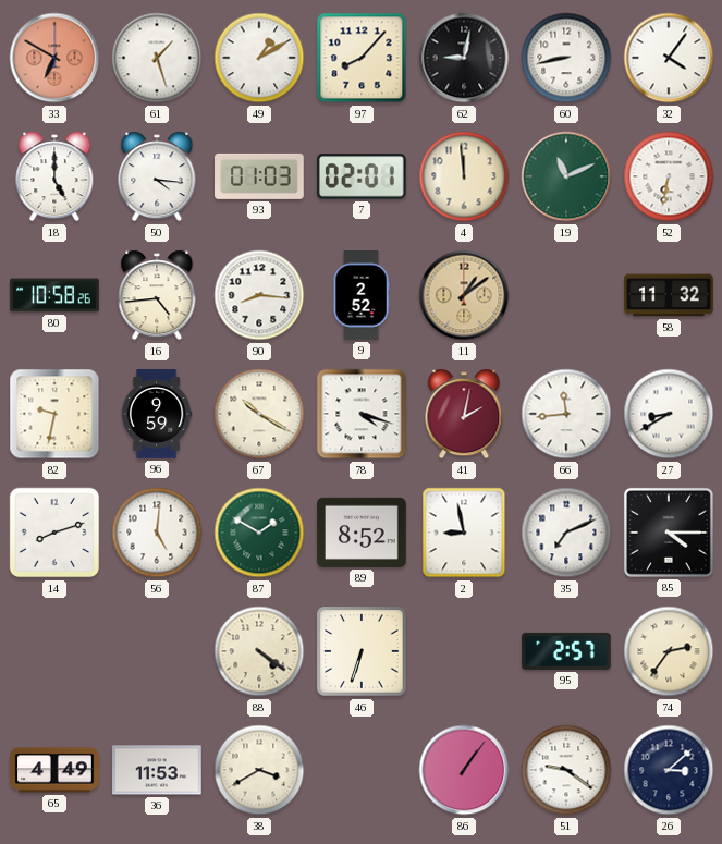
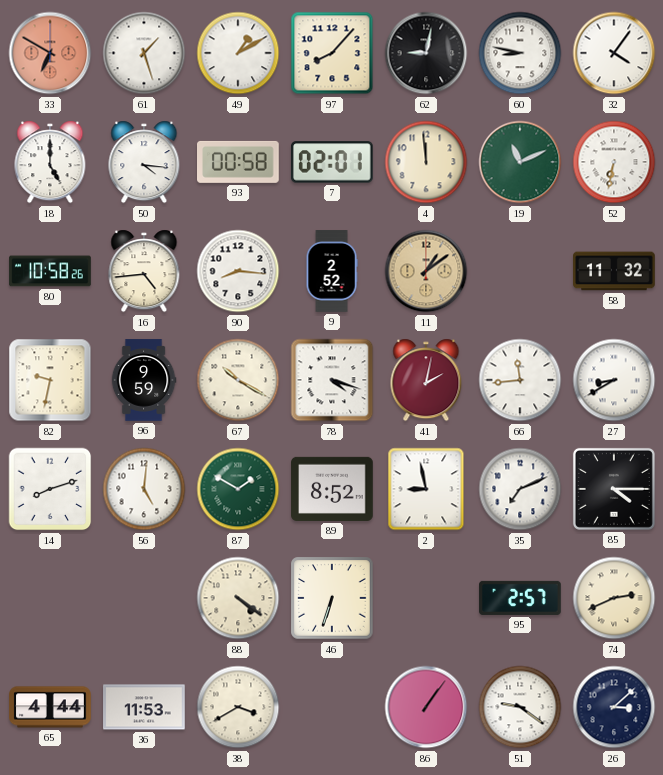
60: 8:43 -> 8:47 (520, 53)
93: 01:03 -> 00:58 (239, 162)
74: 2:36 -> 2:41 (614, 598)
65: 4:49 -> 4:44 (50, 707)
